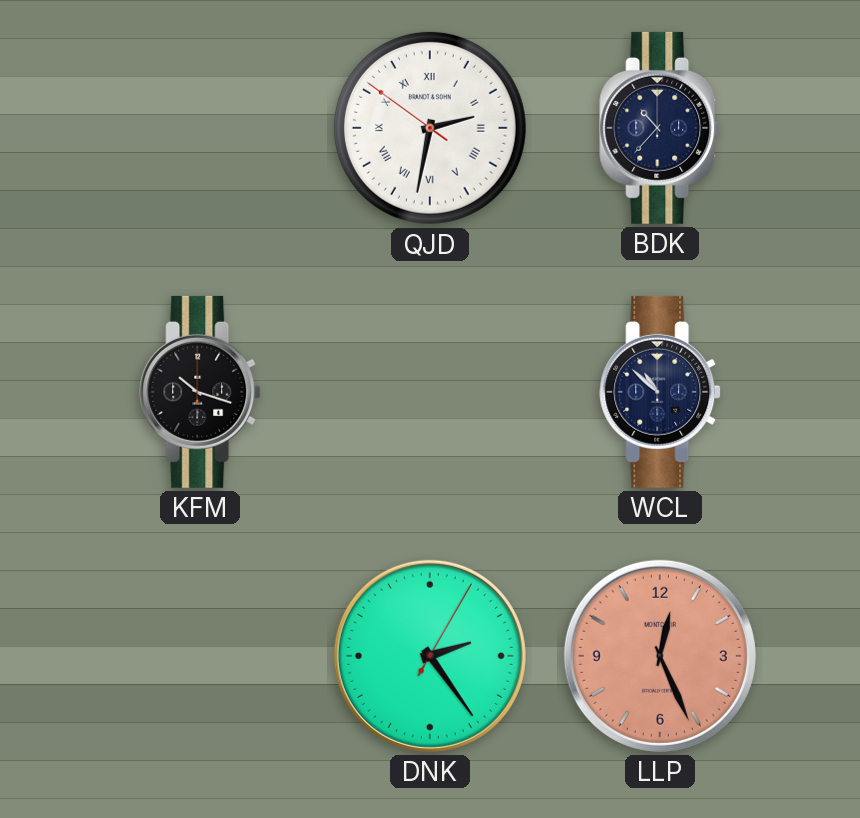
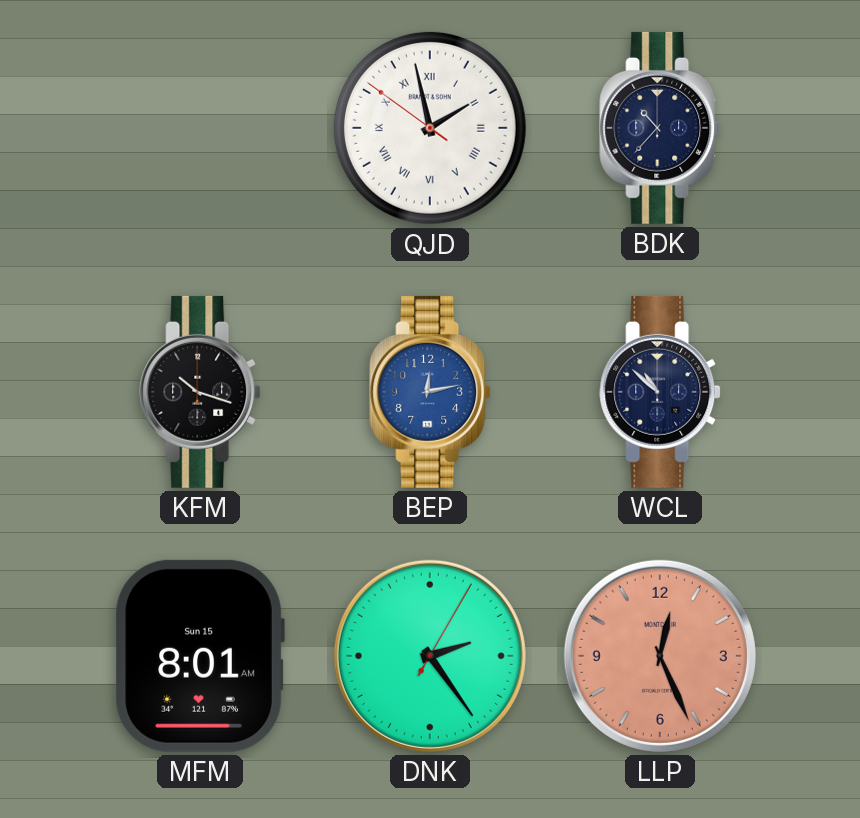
QJD: 2:31 -> 1:57 (430, 128)
BEP: none -> 12:13 (430, 392)
MFM: none -> 8:01 (200, 656)
